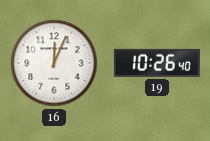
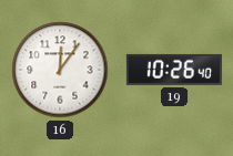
16: 12:04 -> 12:06 (60, 70)
